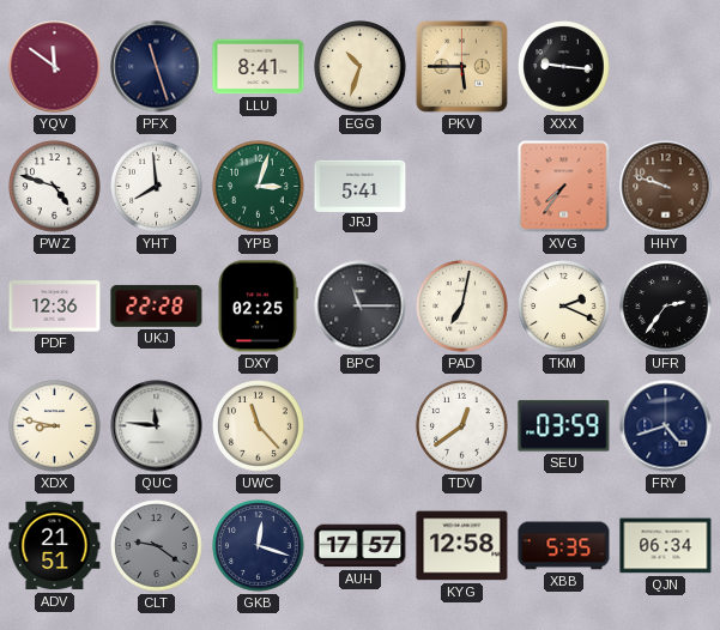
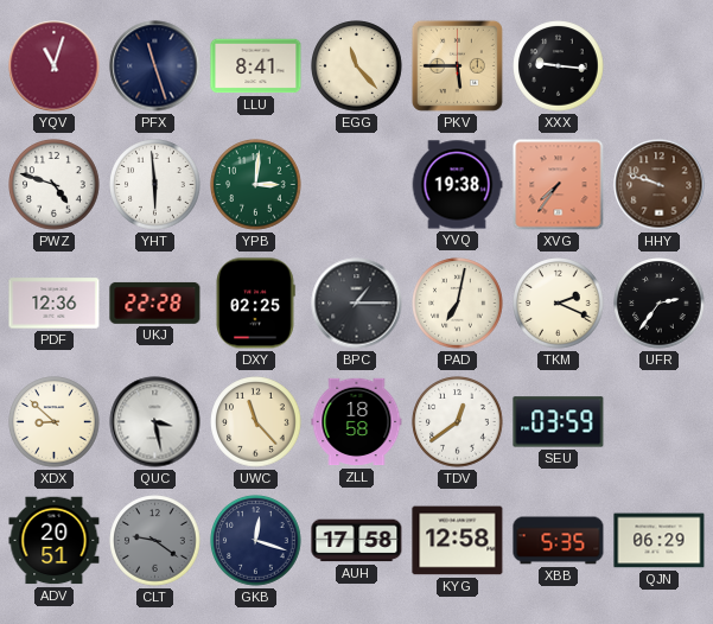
YQV: 11:51 -> 11:03 (55, 66)
EGG: 10:33 -> 11:23 (357, 66)
YHT: 7:59 -> 5:59 (155, 185)
YPB: 3:03 -> 3:01 (256, 185)
JRJ: 5:41 -> none (361, 186)
YVQ: none -> 19:38 (457, 185)
BPC: 11:15 -> 1:15 (357, 304)
XDX: 8:47 -> 8:52 (55, 422)
QUC: 11:46 -> 3:28 (155, 422)
ZLL: none -> 18:58 (357, 422)
FRY: 4:42 -> none (666, 426)
ADV: 21:51 -> 20:51 (55, 541)
AUH: 17:57 -> 17:58 (357, 541)
QJN: 06:34 -> 06:29 (660, 541)
